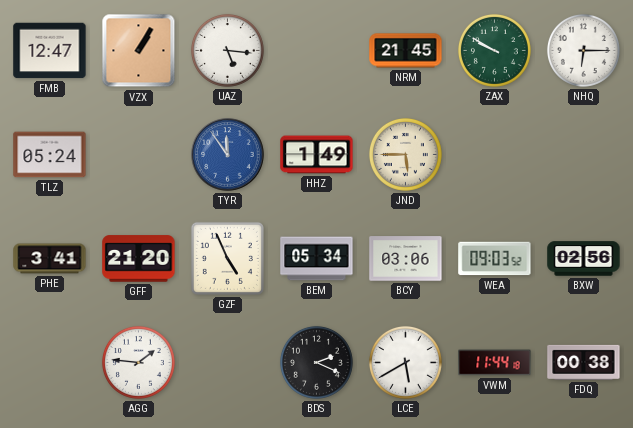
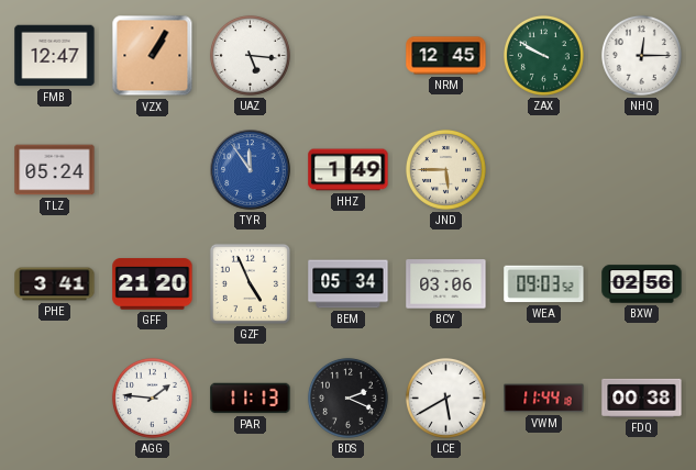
NRM: 21:45 -> 12:45 (446, 56)
NHQ: 6:15 -> 12:15 (641, 55)
PAR: none -> 11:13 (251, 399)
